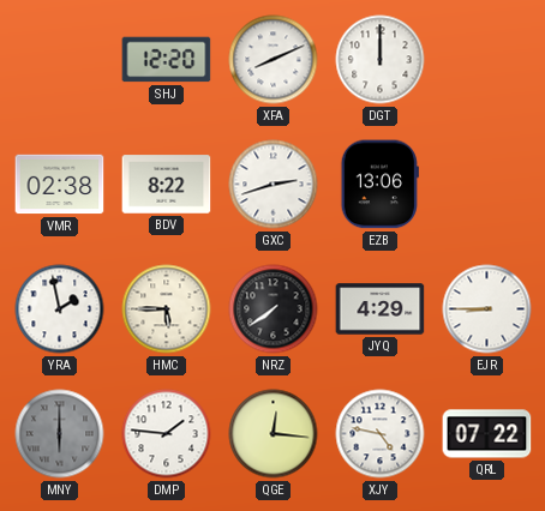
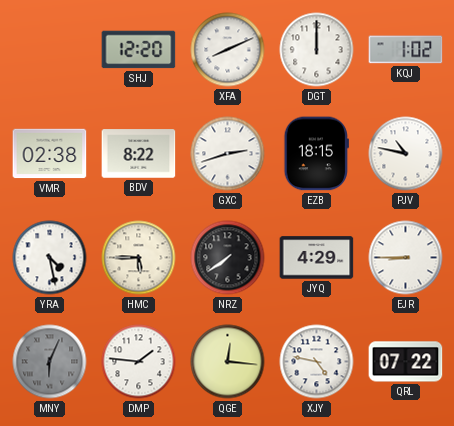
KQJ: none -> 1:02 (406, 50)
EZB: 13:06 -> 18:15 (316, 154)
PJV: none -> 10:47 (406, 154)
YRA: 1:58 -> 4:28 (50, 258)
MNY: 6:00 -> 6:04 (50, 362)
